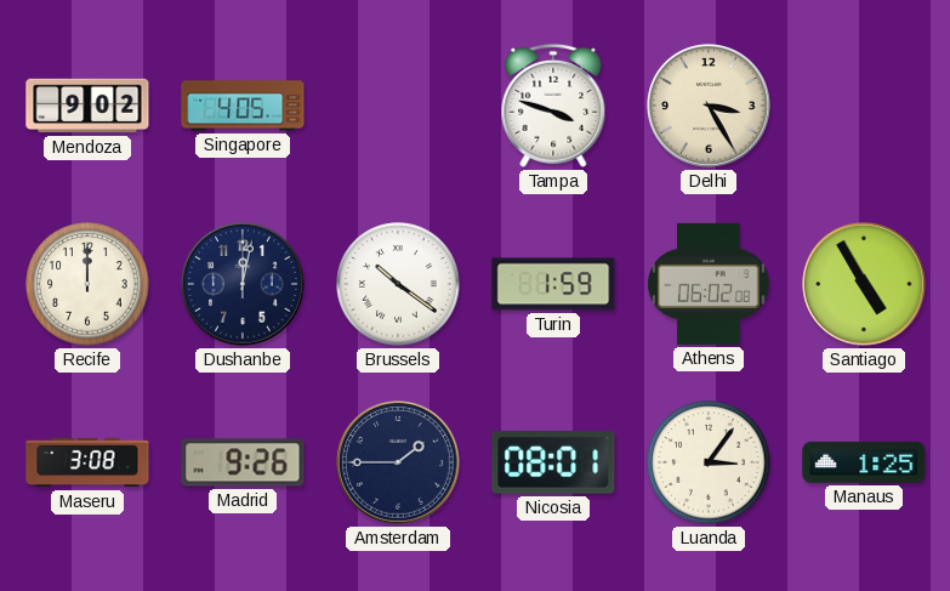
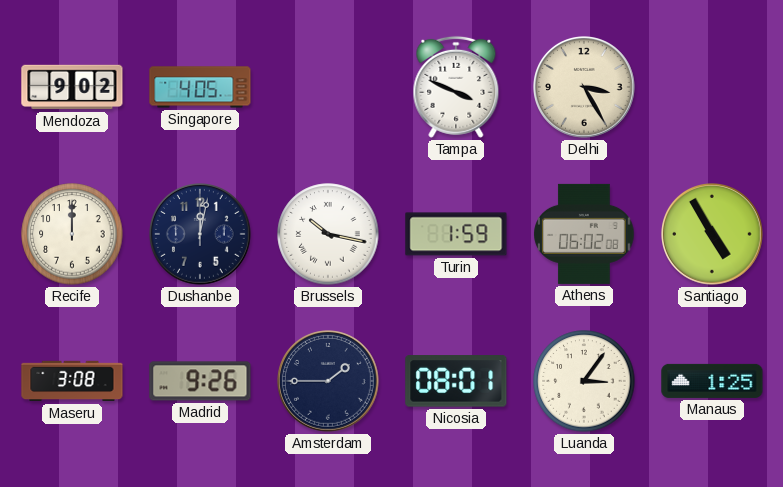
Tampa: 3:48 -> 3:49 (456, 87)
Brussels: 10:21 -> 10:17 (328, 234)
